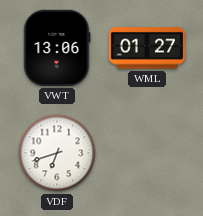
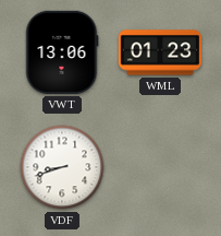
WML: 01:27 -> 01:23 (159, 52)
VDF: 6:42 -> 8:42 (62, 167)
